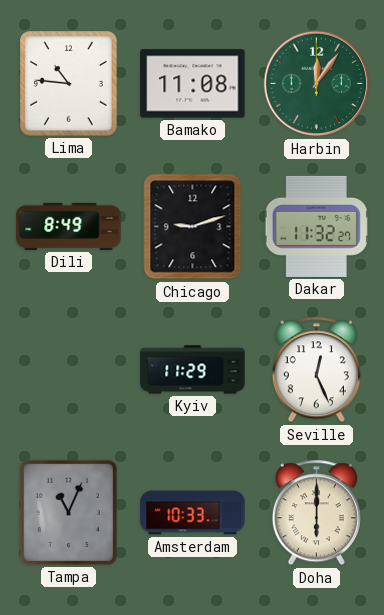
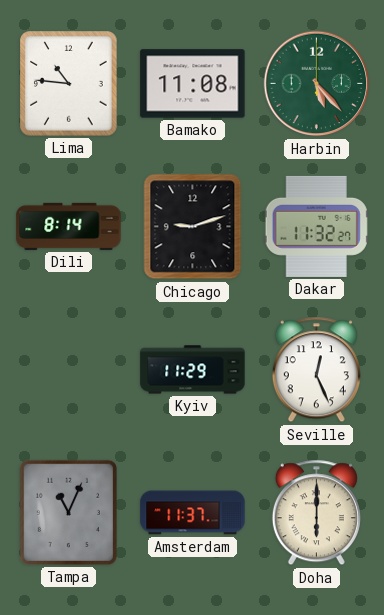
Harbin: 12:06 -> 5:23 (317, 84)
Dili: 8:49 -> 8:14 (69, 226)
Amsterdam: 10:33 -> 11:37 (193, 513)
